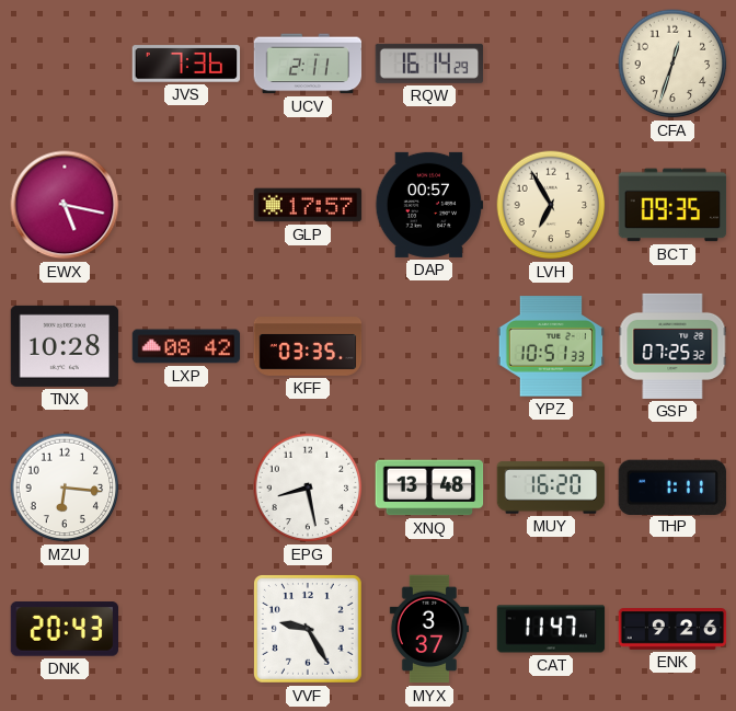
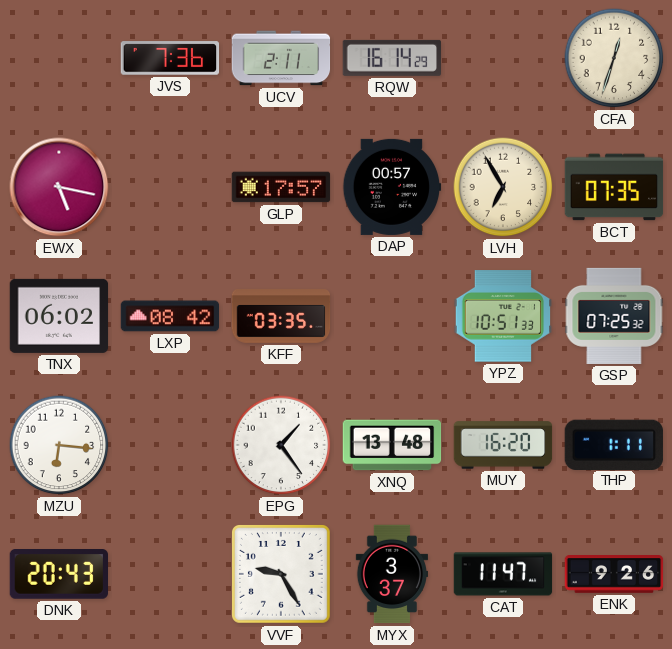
BCT: 09:35 -> 07:35 (614, 187)
TNX: 10:28 -> 06:02 (59, 316)
EPG: 8:28 -> 1:24 (281, 445)
